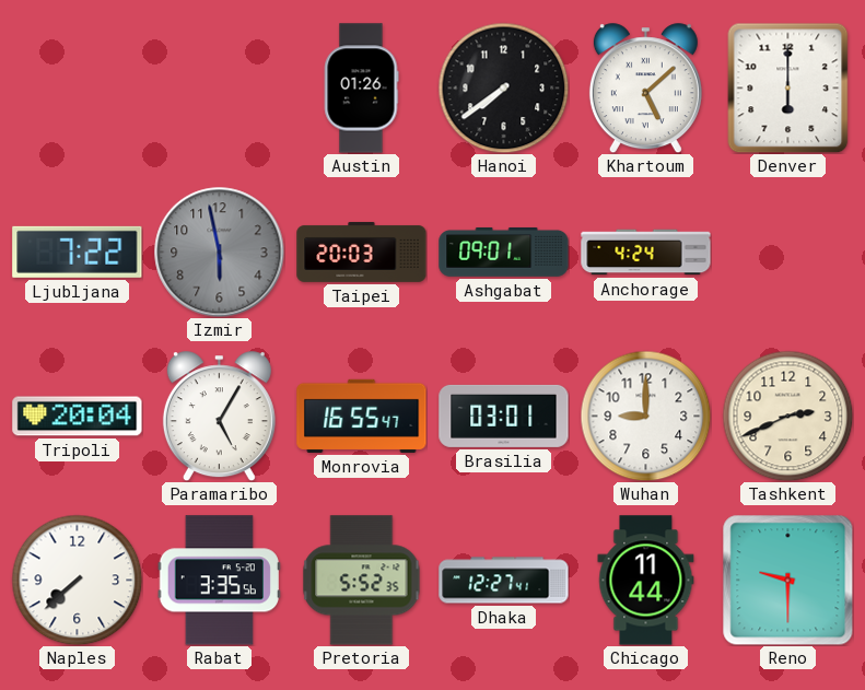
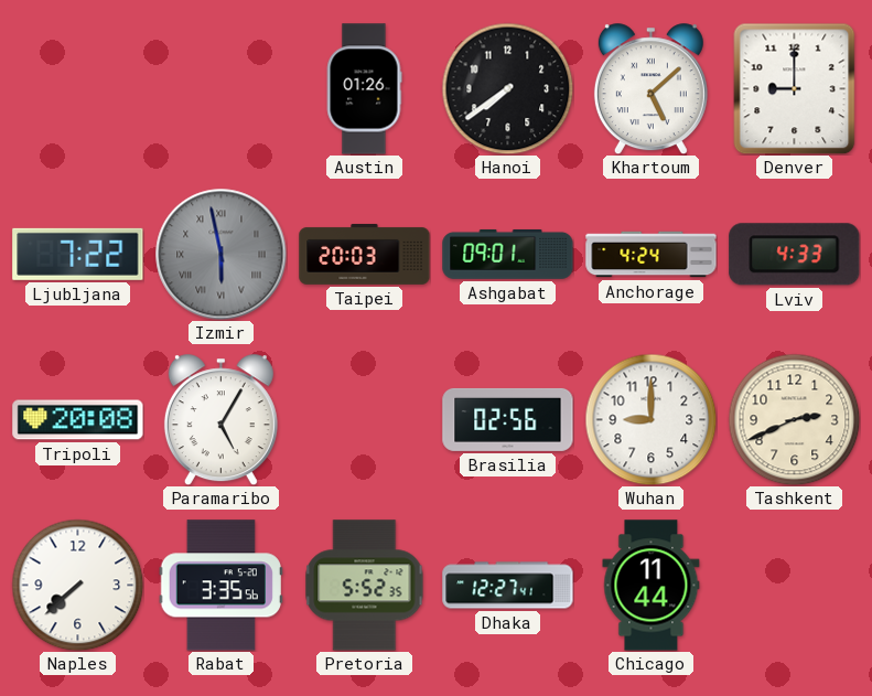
Denver: 6:00 -> 9:00 (795, 88)
Izmir numerals: Arabic -> Roman (222, 255)
Lviv: none -> 4:33 (795, 255)
Tripoli: 20:04 -> 20:08 (78, 420)
Monrovia: 16:55 -> none (362, 416)
Brasilia: 03:01 -> 02:56 (508, 419)
Reno: 9:30 -> none (787, 580)
